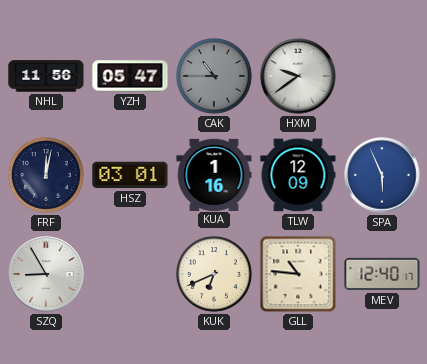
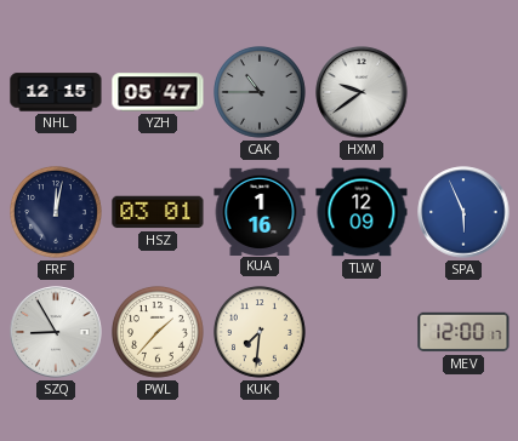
NHL: 11:56 -> 12:15 (56, 92)
PWL: none -> 1:37 (159, 333)
KUK: 6:41 -> 7:31 (261, 333)
GLL: 10:46 -> none (298, 274)
MEV: 12:40 -> 12:00 (463, 332)
